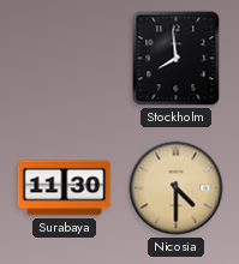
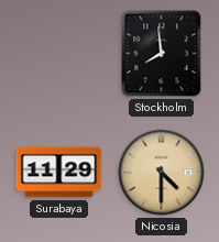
Surabaya: 11:30 -> 11:29 (59, 173)
